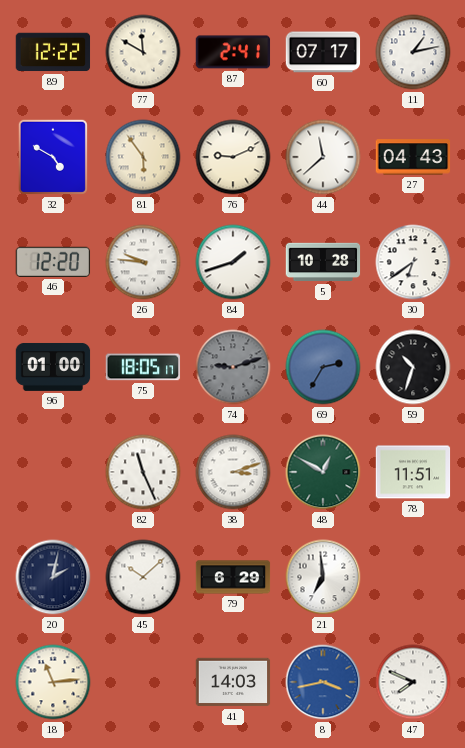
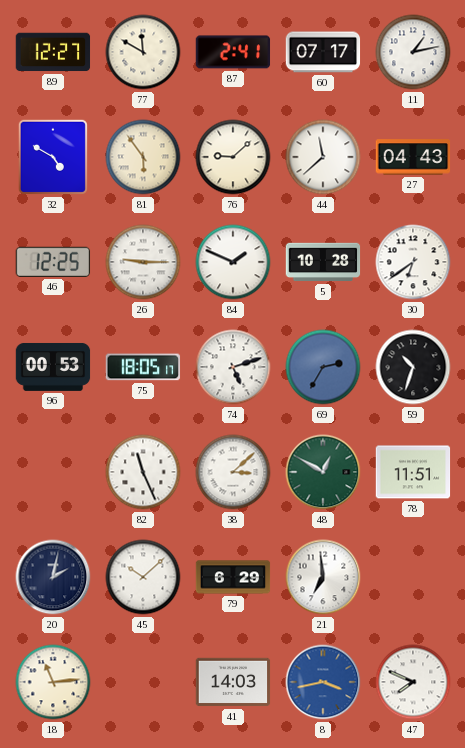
89: 12:22 -> 12:27 (53, 52)
76: 9:11 -> 9:08 (233, 157)
46: 12:20 -> 12:25 (53, 262)
26: 9:46 -> 9:15 (143, 262)
84: 1:42 -> 1:49 (233, 262)
96: 01:00 -> 00:53 (53, 367)
74: 9:12 -> 5:12 (233, 367)
74 dial: grey -> white (233, 367)
38: 3:12 -> 3:08 (233, 472)
